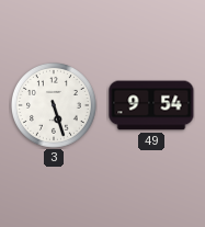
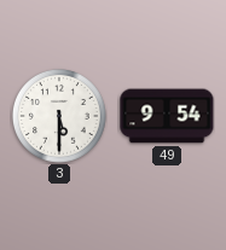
3: 5:27 -> 5:30 (60, 117)
